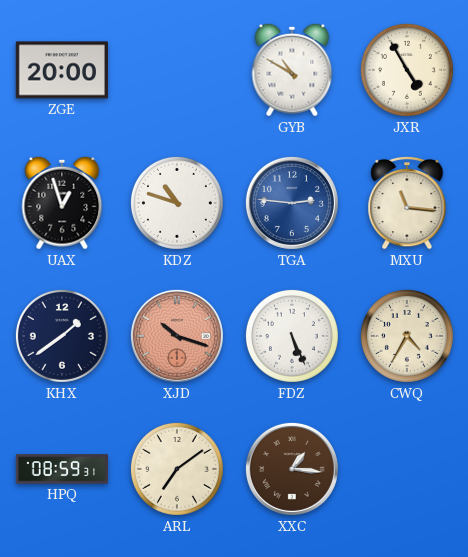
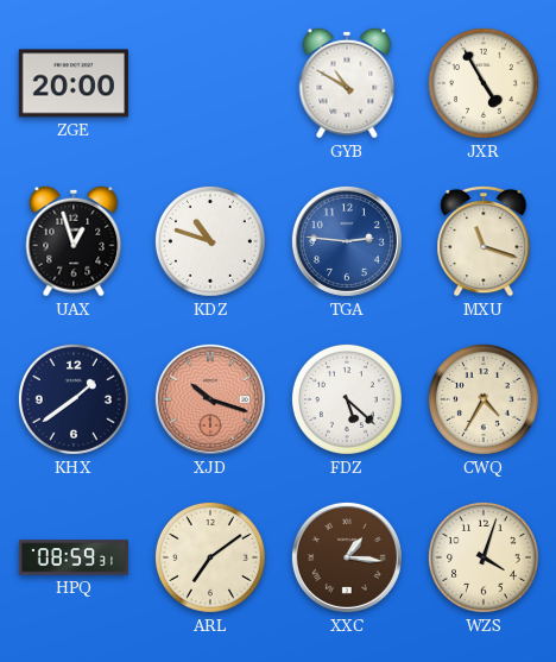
MXU: 11:16 -> 11:18 (484, 241)
FDZ: 5:26 -> 5:22 (347, 399)
WZS: none -> 4:03 (484, 557)
